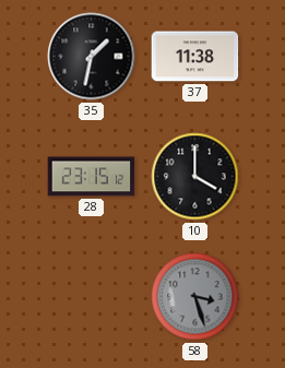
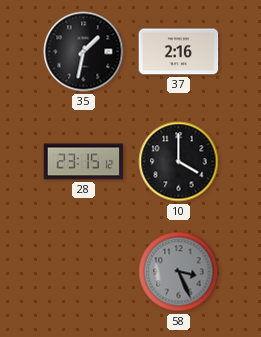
37: 11:38 -> 2:16 (179, 52)
58: 3:27 -> 3:26 (179, 272)
